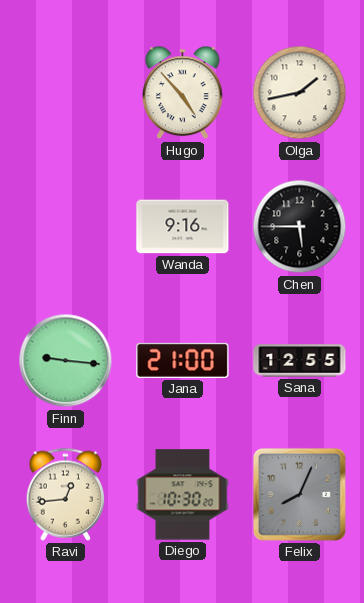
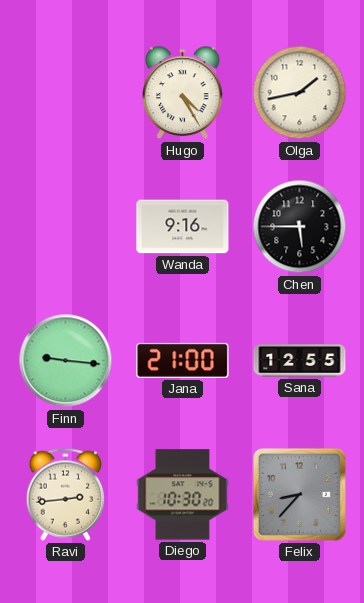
Hugo: 4:53 -> 4:25 (183, 93)
Ravi: 12:44 -> 2:44 (66, 494)
Felix: 8:04 -> 8:37 (299, 494)
